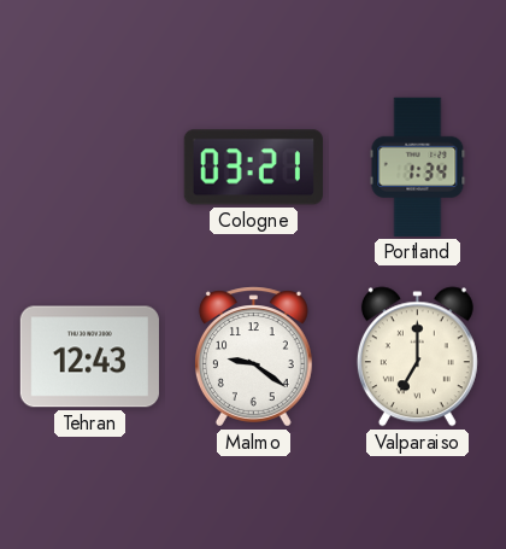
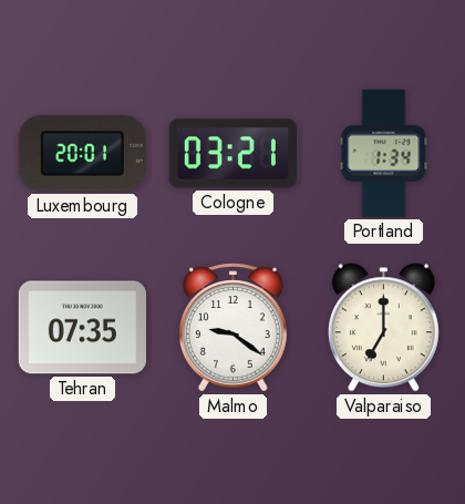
Luxembourg: none -> 20:01 (82, 154)
Tehran: 12:43 -> 07:35 (82, 328)
